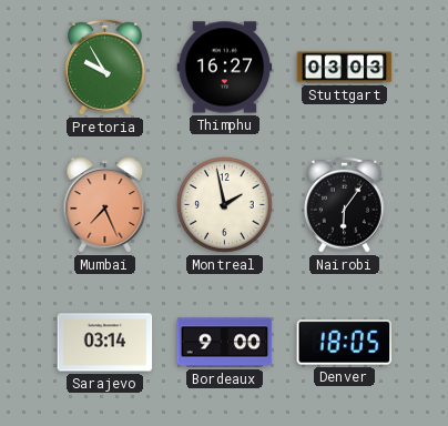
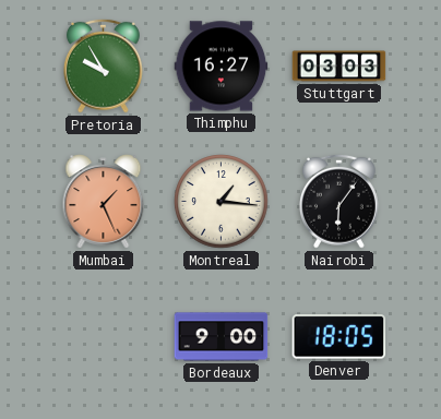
Mumbai: 7:26 -> 1:26 (104, 202)
Montreal: 1:58 -> 1:16 (222, 202)
Sarajevo: 03:14 -> none (105, 343)
